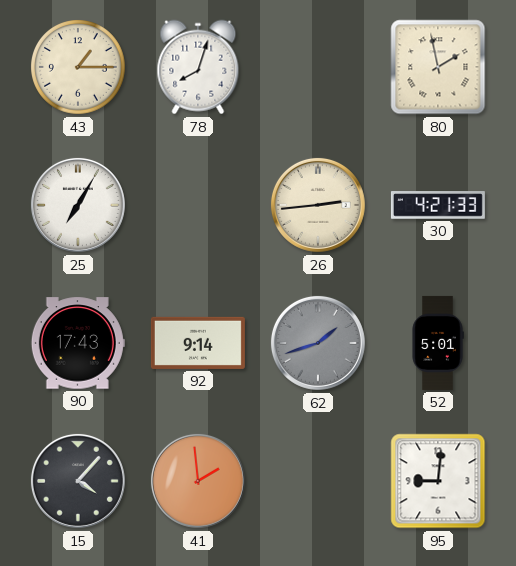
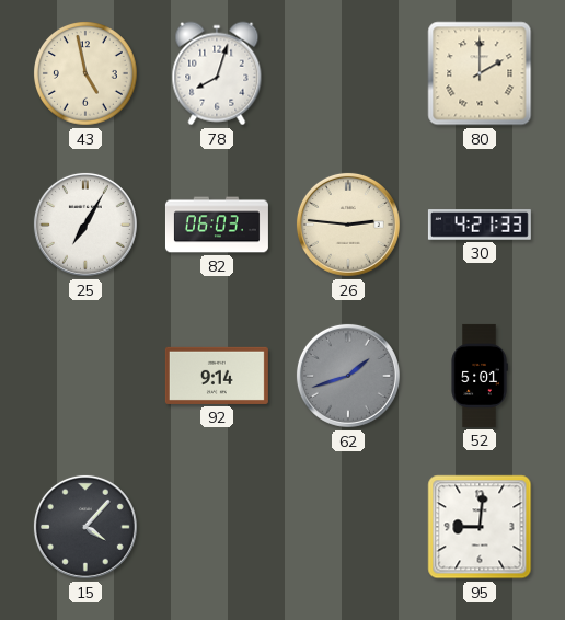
43: 1:15 -> 4:58 (87, 74)
80: 1:58 -> 2:00 (480, 73)
82: none -> 06:03 (217, 225)
26: 2:44 -> 2:46 (348, 225)
90: 17:43 -> none (78, 343)
41: 1:59 -> none (198, 481)
